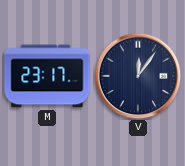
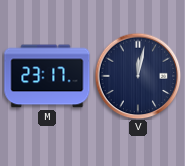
V: 12:06 -> 12:02 (138, 76)
